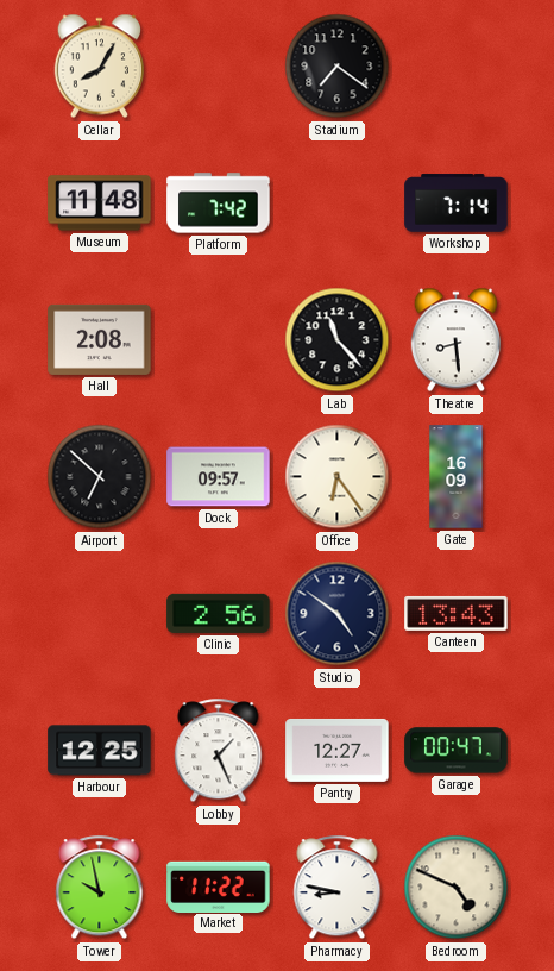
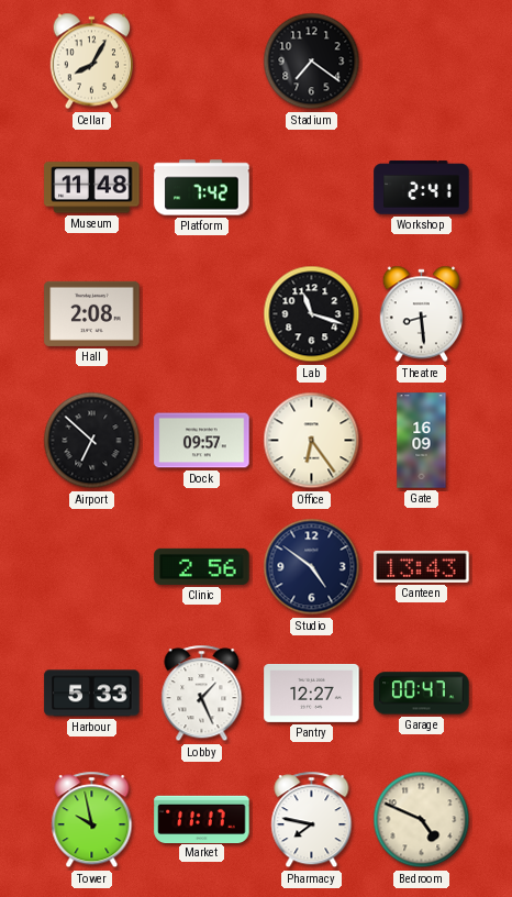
Workshop: 7:14 -> 2:41 (422, 188)
Lab: 11:23 -> 11:18 (312, 314)
Harbour: 12:25 -> 5:33 (92, 694)
Market: 11:22 -> 11:17 (202, 819)
Pharmacy: 8:47 -> 7:47 (312, 820)
